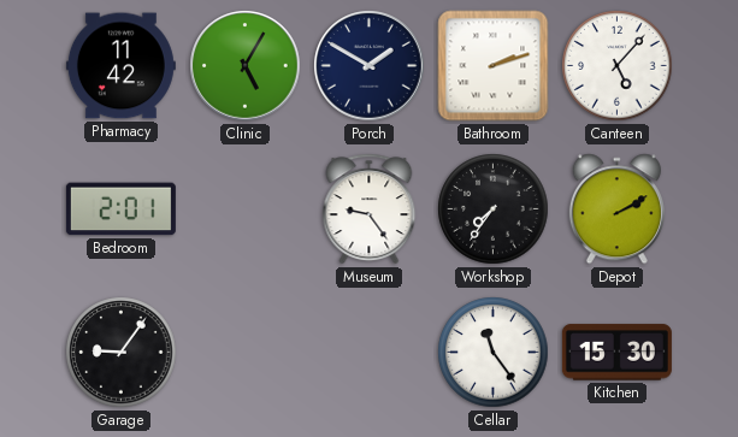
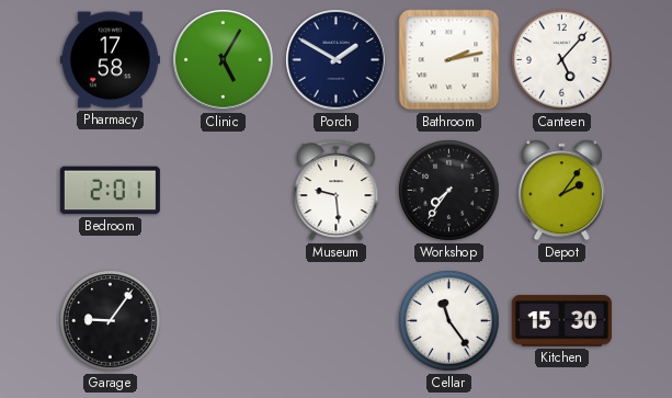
Pharmacy: 11:42 -> 17:58 (110, 60)
Bathroom: 2:12 -> 2:13 (449, 60)
Museum: 9:24 -> 9:29 (337, 191)
Depot: 2:10 -> 2:06 (561, 191)
